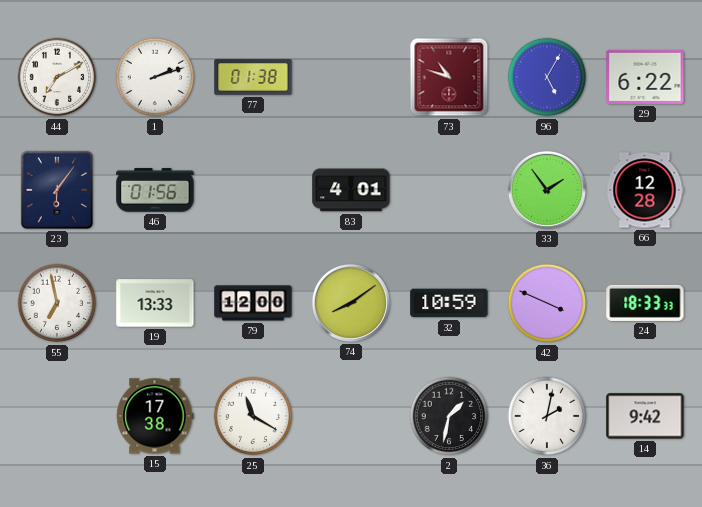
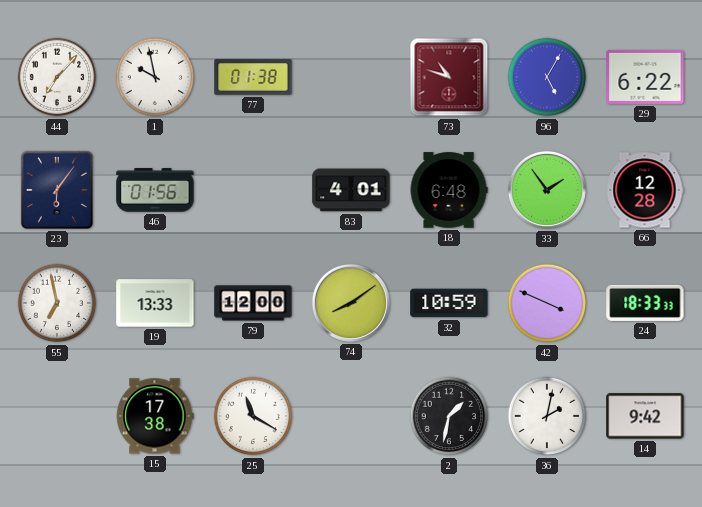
44: 7:10 -> 7:07 (57, 77)
1: 2:12 -> 9:58 (155, 77)
18: none -> 6:48 (449, 190)
